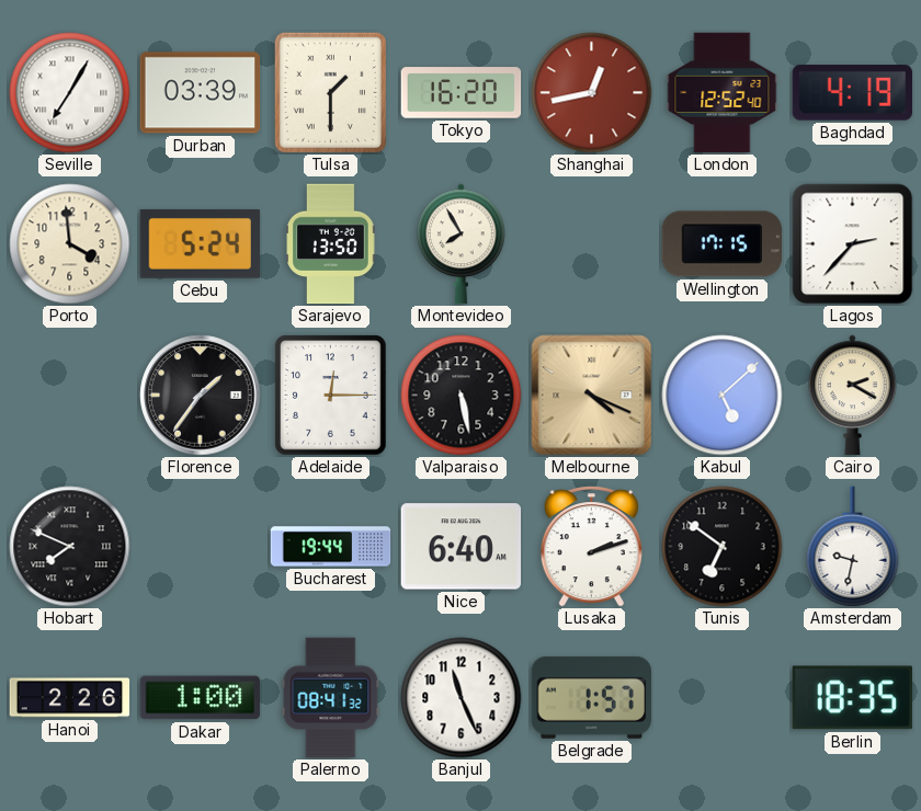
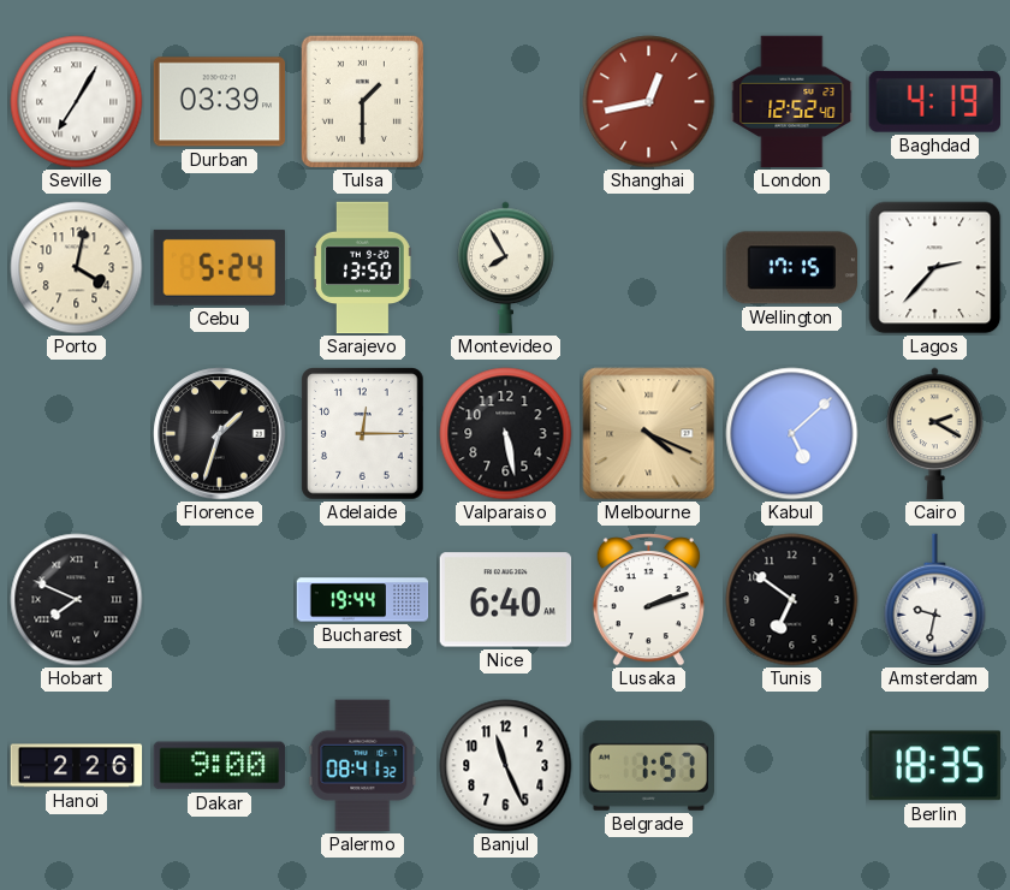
Tokyo: 16:20 -> none (462, 93)
Porto: 3:59 -> 4:02 (77, 268)
Florence: 1:36 -> 1:33 (220, 434)
Dakar: 1:00 -> 9:00 (220, 766)
